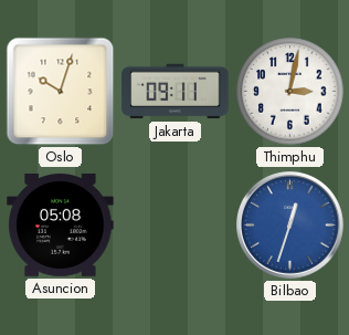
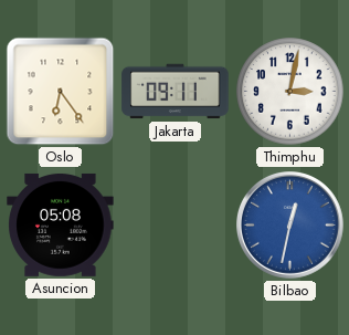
Oslo: 10:03 -> 6:24 (61, 92)
Bilbao: 12:33 -> 12:32 (290, 226)
